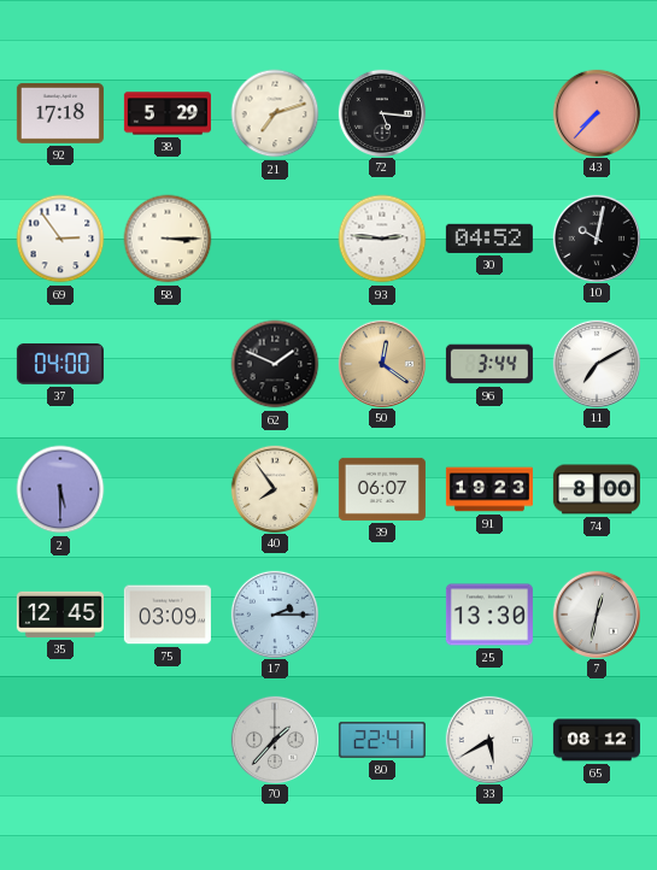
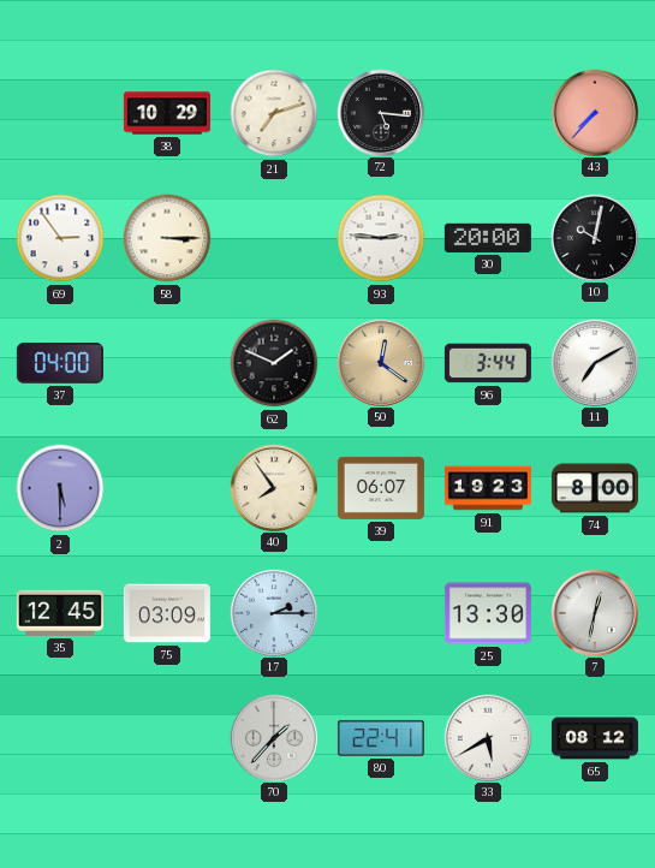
92: 17:18 -> none (60, 113)
38: 5:29 -> 10:29 (167, 113)
30: 04:52 -> 20:00 (488, 238)
